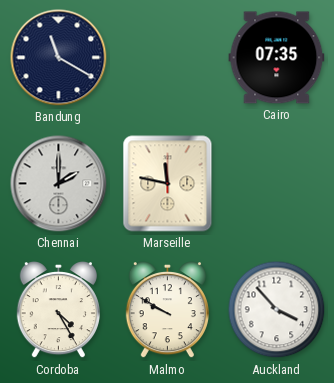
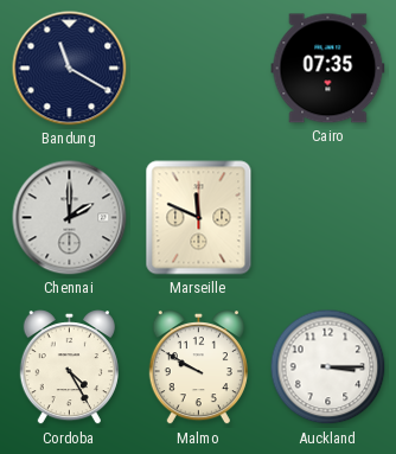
Marseille: 11:47 -> 11:49 (199, 218)
Auckland: 3:53 -> 3:15 (328, 367)
